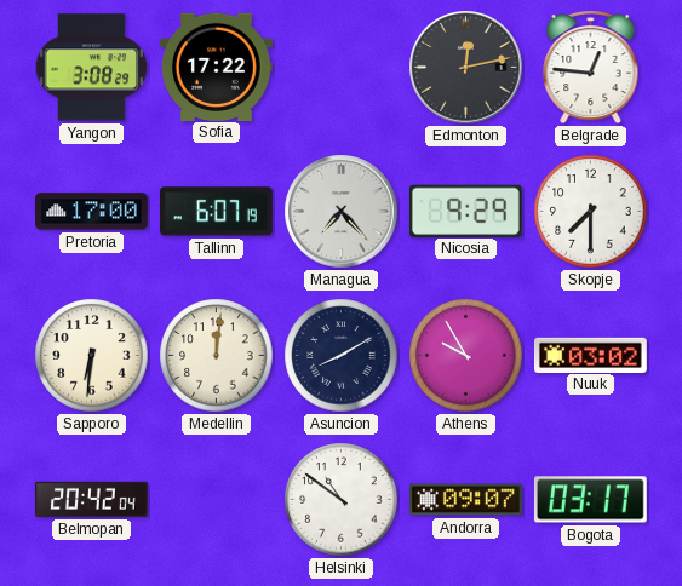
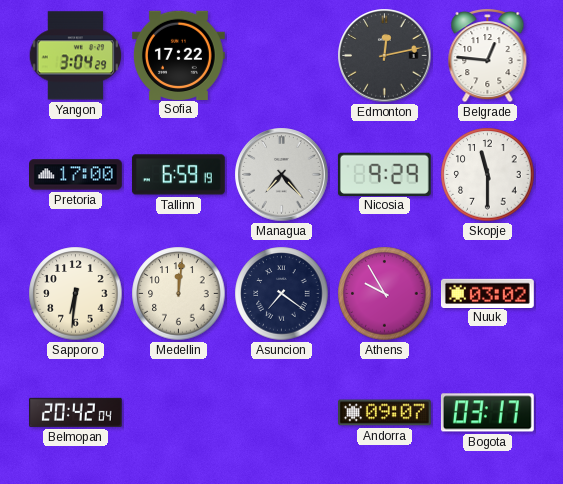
Yangon: 3:08 -> 3:04 (76, 56)
Tallinn: 6:07 -> 6:59 (178, 175)
Skopje: 7:30 -> 11:30 (488, 175)
Asuncion: 8:10 -> 7:21 (282, 294)
Helsinki: 10:51 -> none (342, 500)
